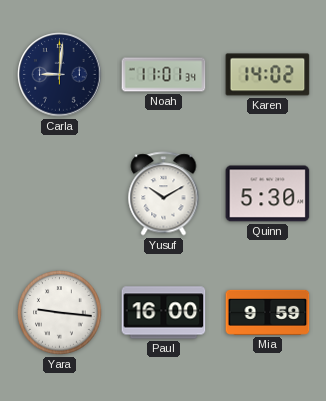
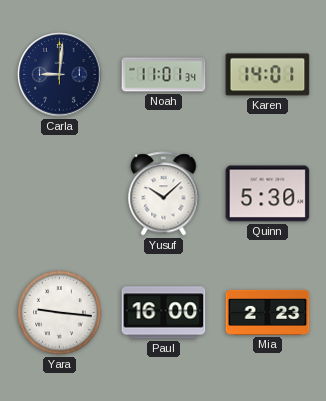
Karen: 14:02 -> 14:01 (268, 75)
Yusuf: 10:10 -> 10:08 (164, 194)
Mia: 9:59 -> 2:23 (268, 312)
